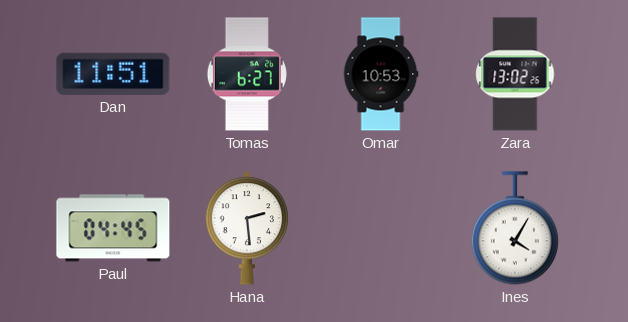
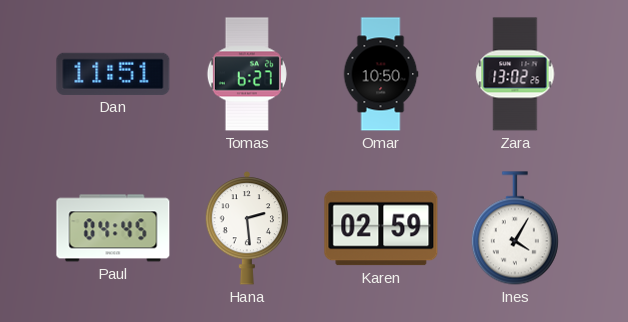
Omar: 10:53 -> 10:50 (381, 74)
Karen: none -> 02:59 (381, 228)
